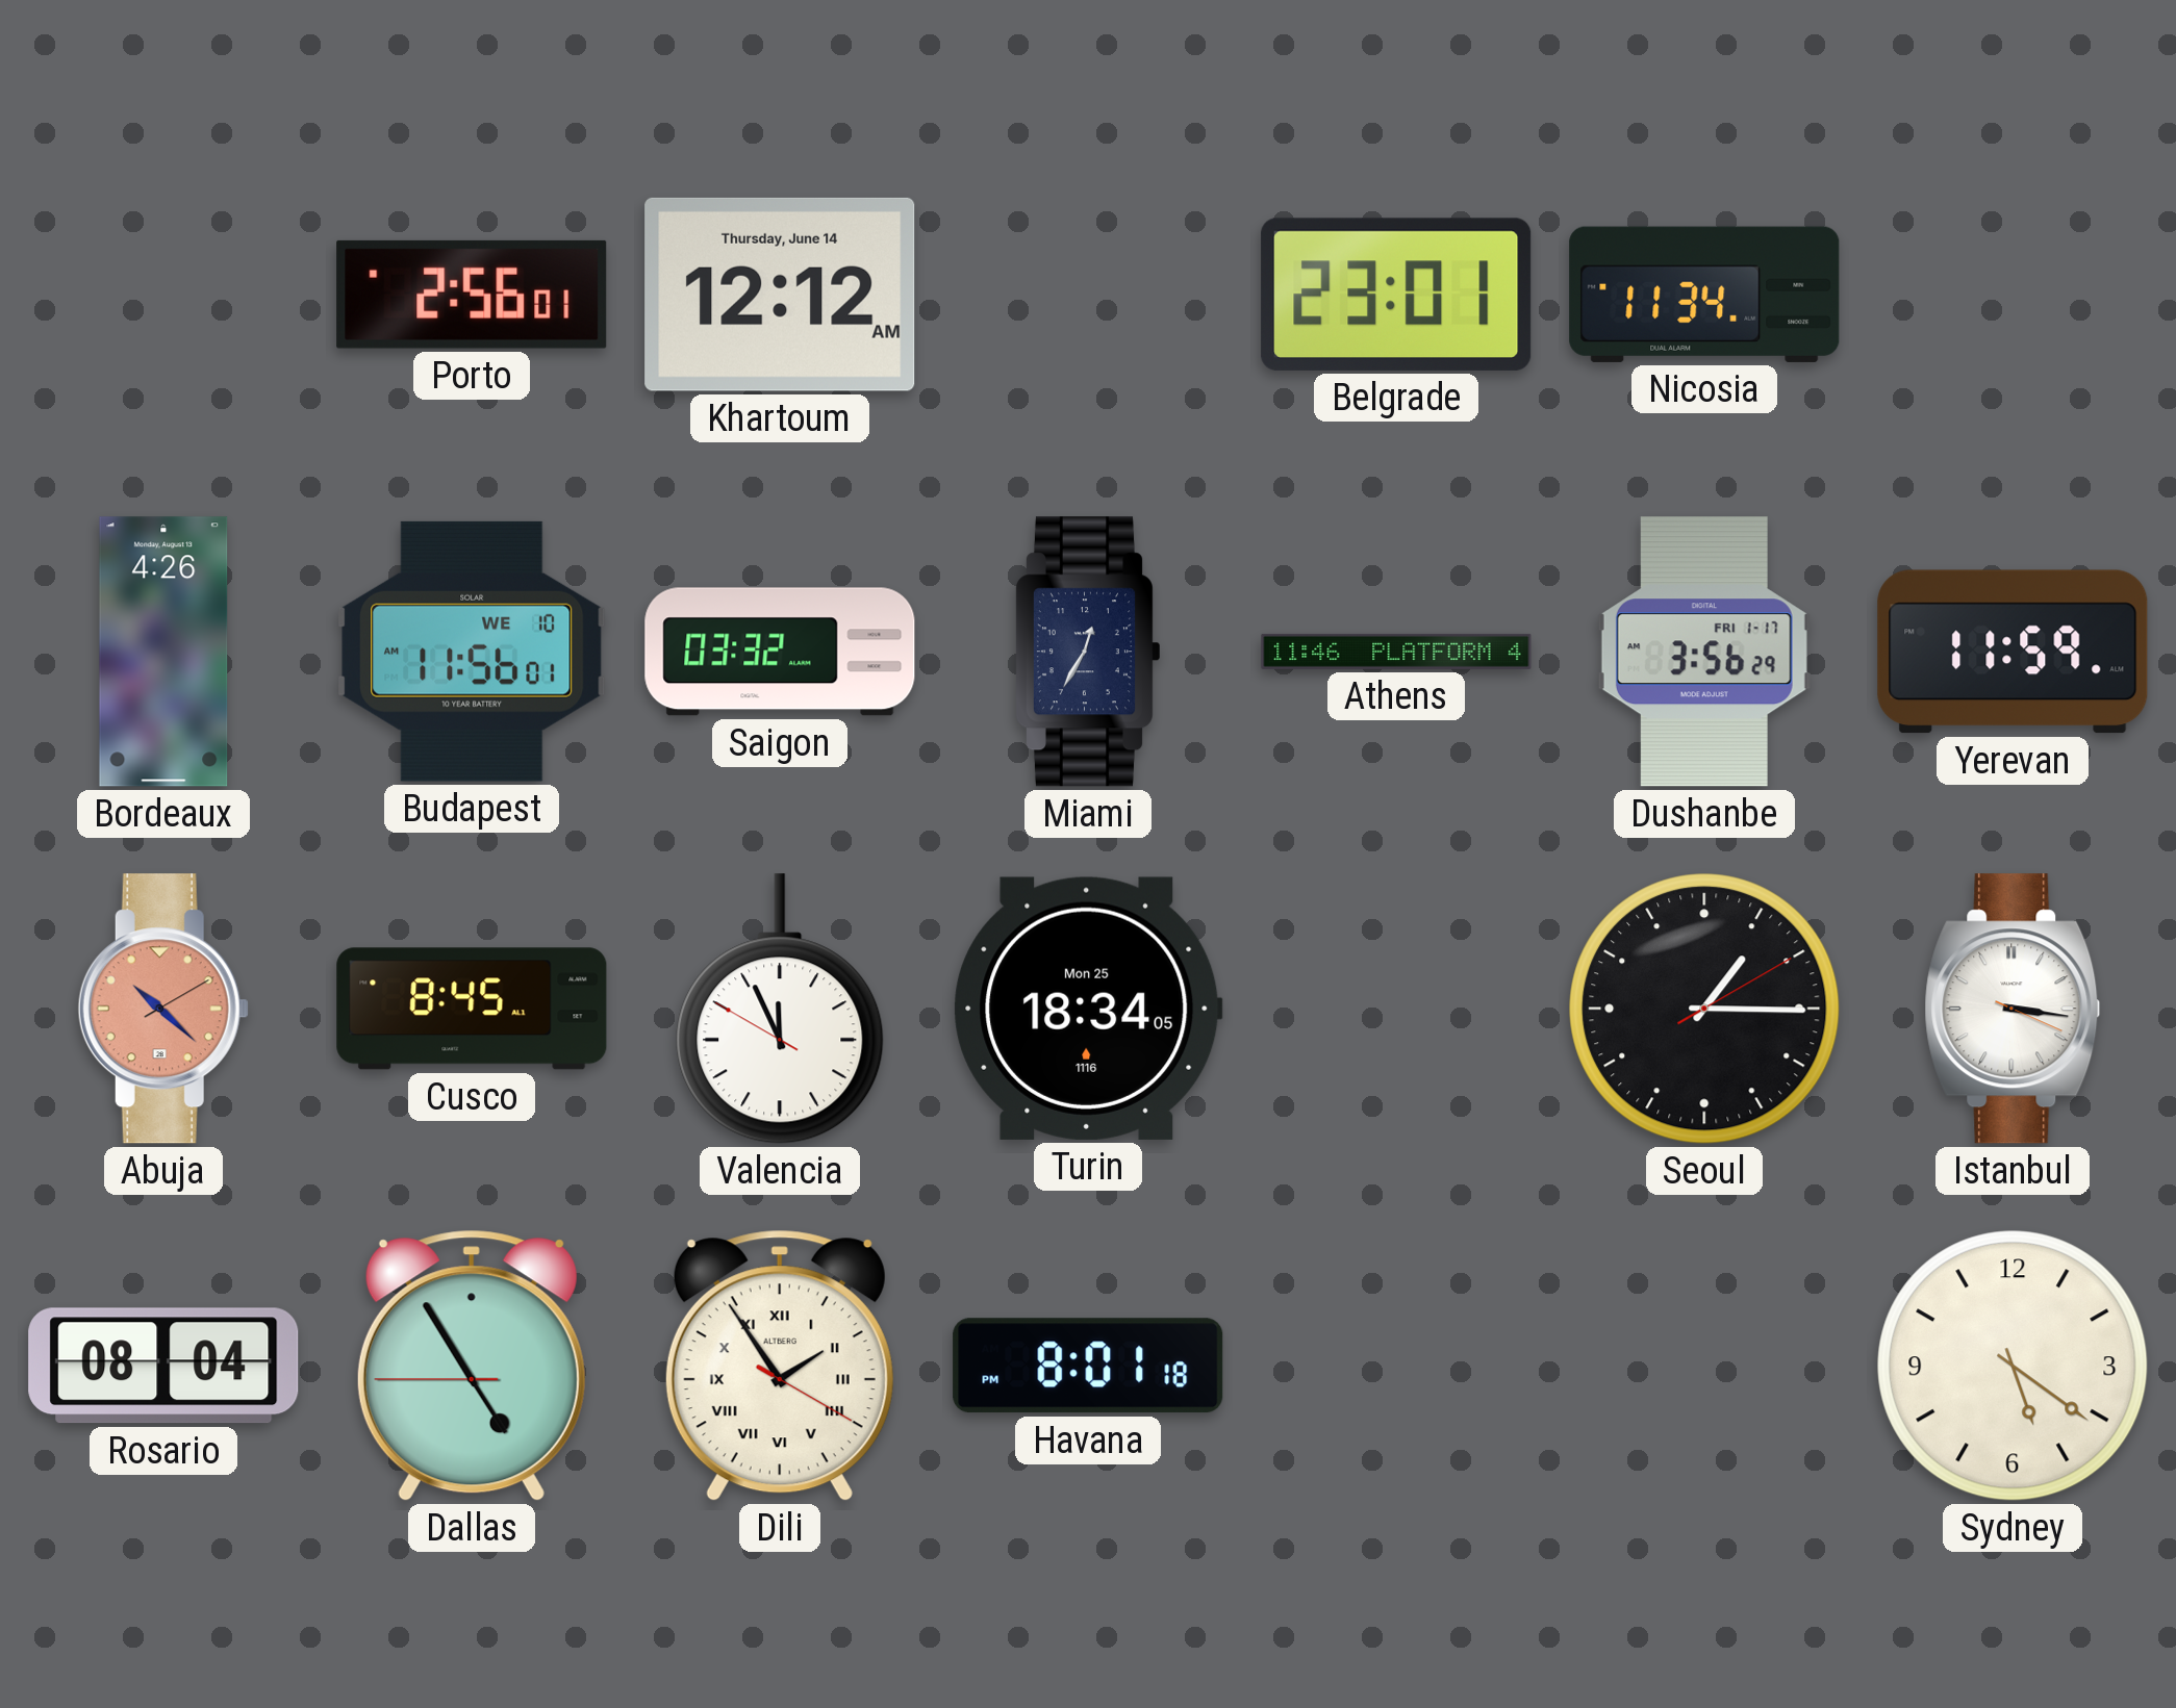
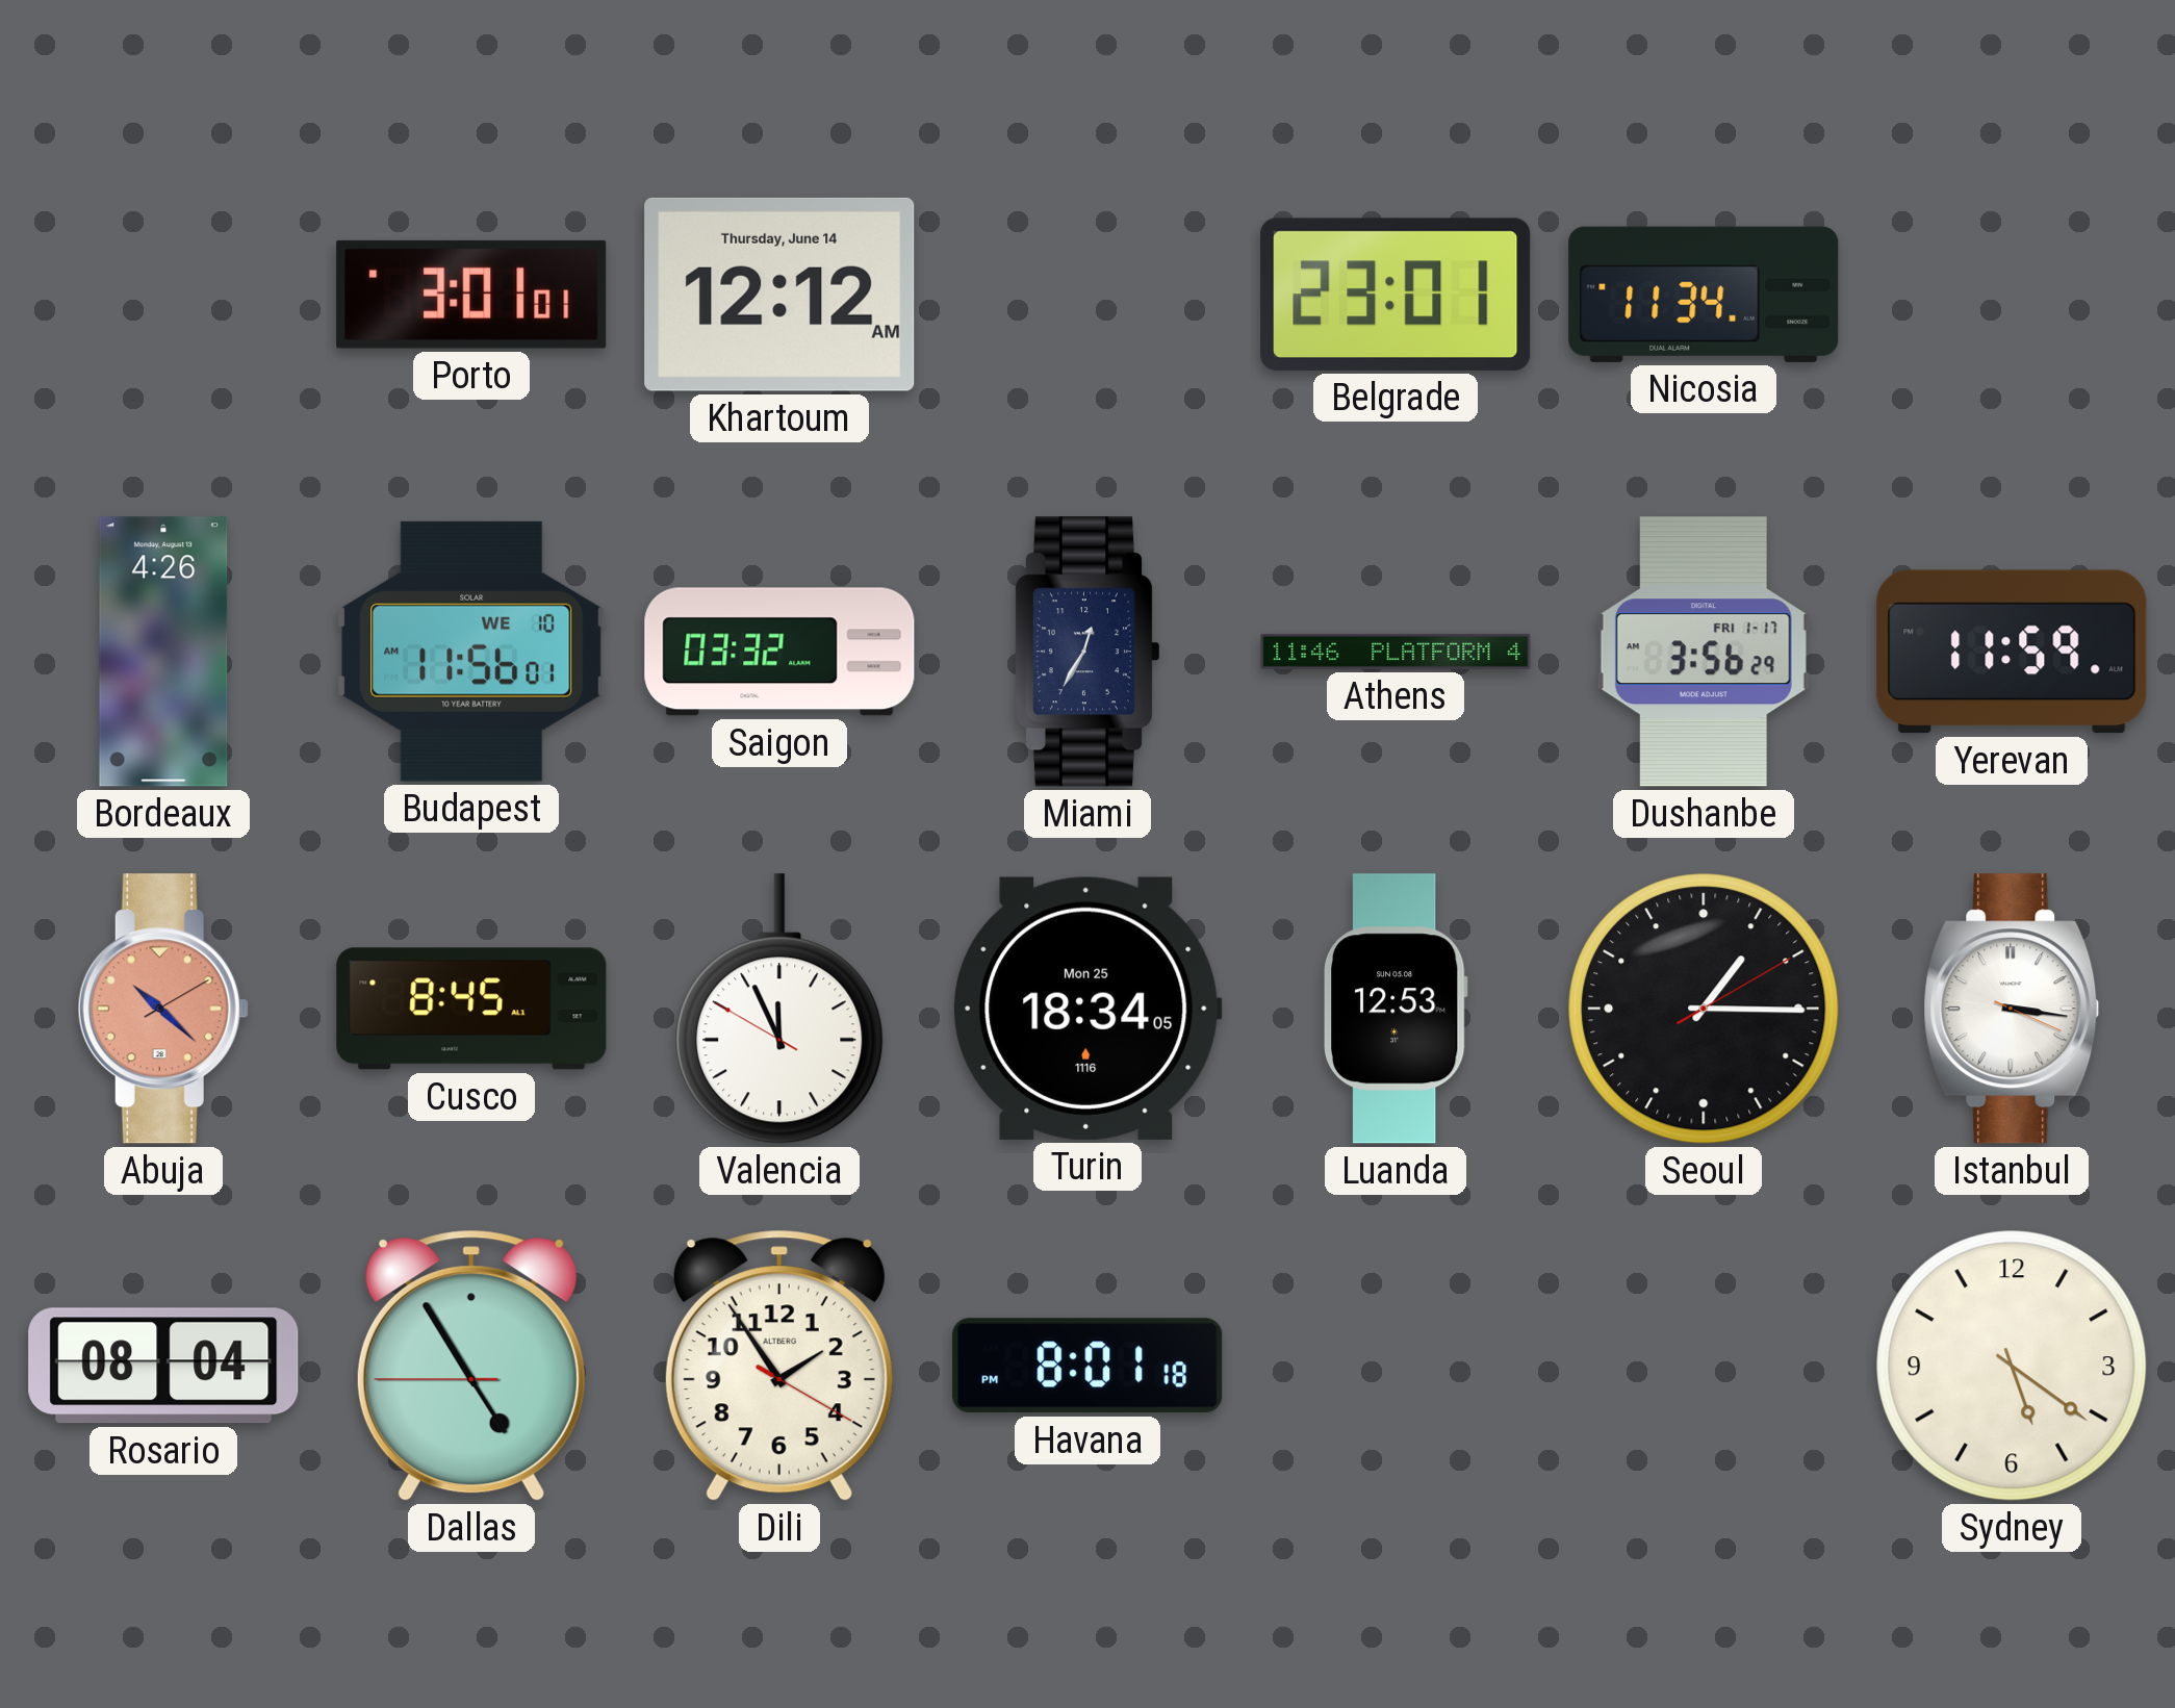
Porto: 2:56 -> 3:01 (471, 295)
Luanda: none -> 12:53 (1396, 1009)
Dili numerals: Roman -> Arabic (779, 1366)
